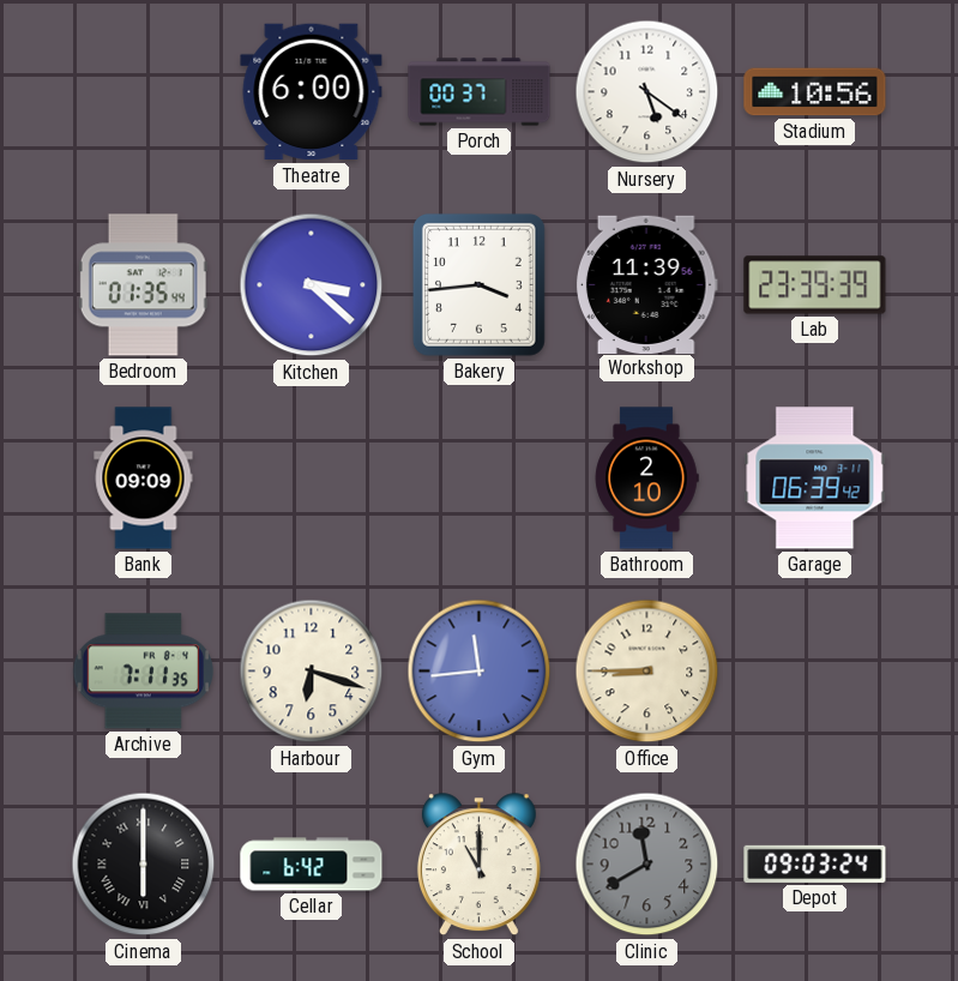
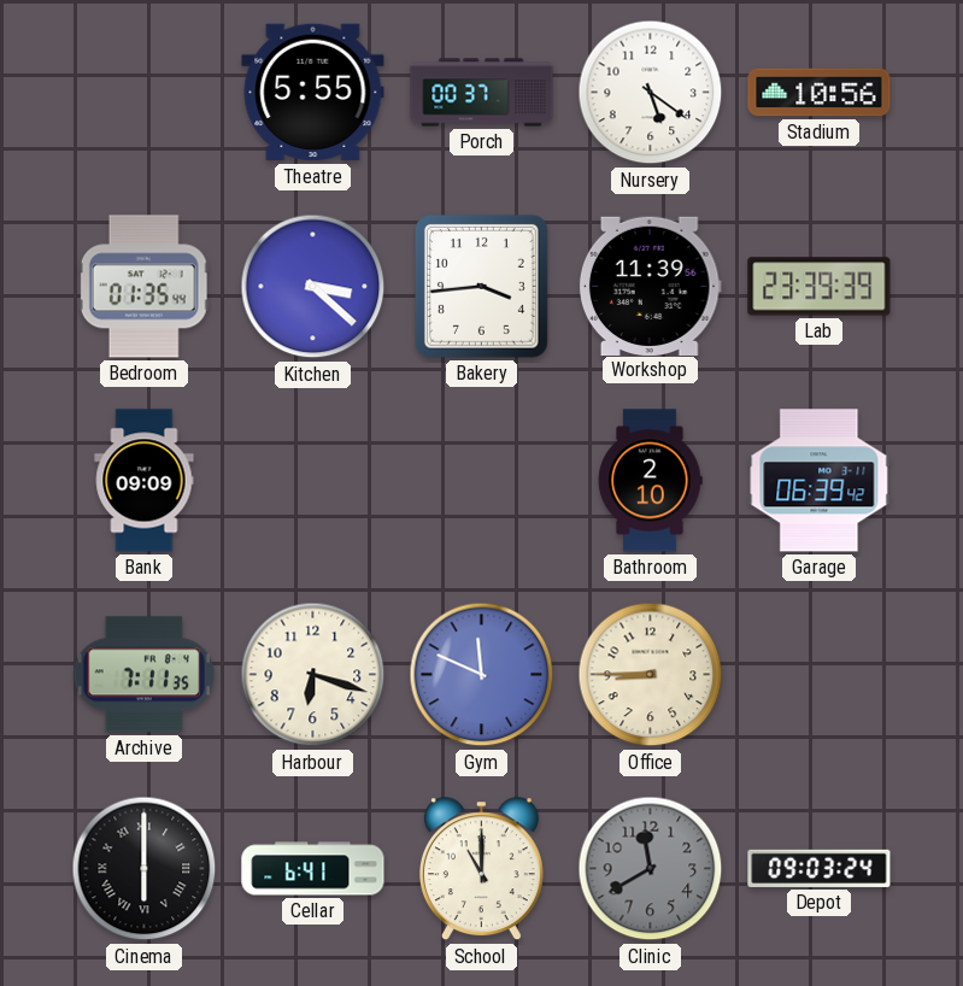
Theatre: 6:00 -> 5:55 (313, 93)
Gym: 11:44 -> 11:49 (482, 675)
Cellar: 6:42 -> 6:41 (313, 869)
